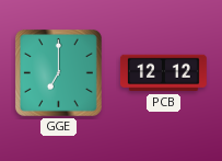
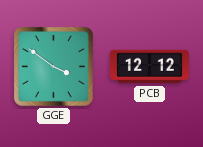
GGE: 7:00 -> 3:51 (53, 66)
